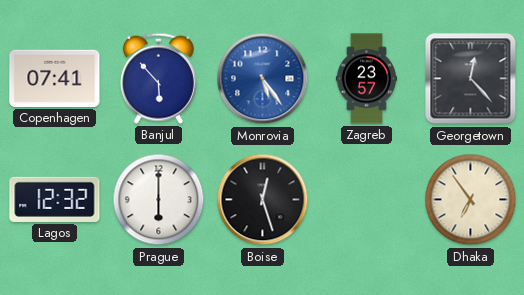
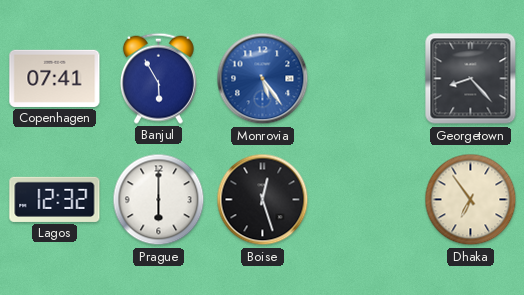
Banjul: 5:53 -> 5:55 (158, 78)
Zagreb: 23:57 -> none (366, 79)
Georgetown: 12:23 -> 8:23 (471, 79)
